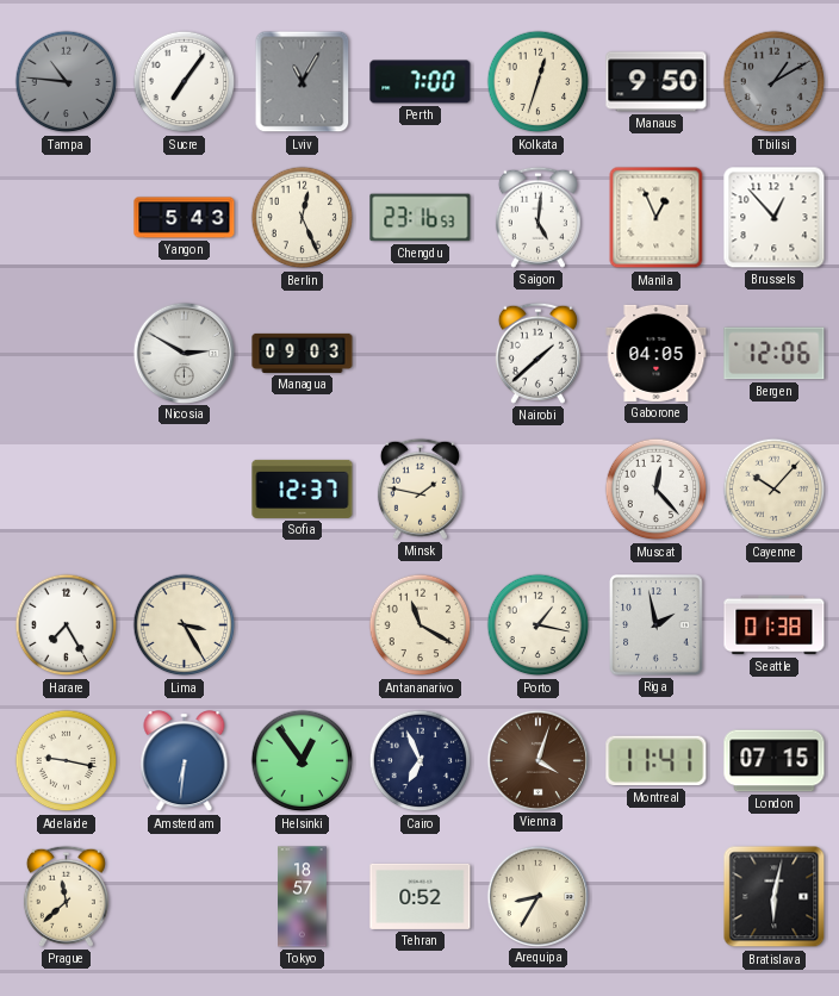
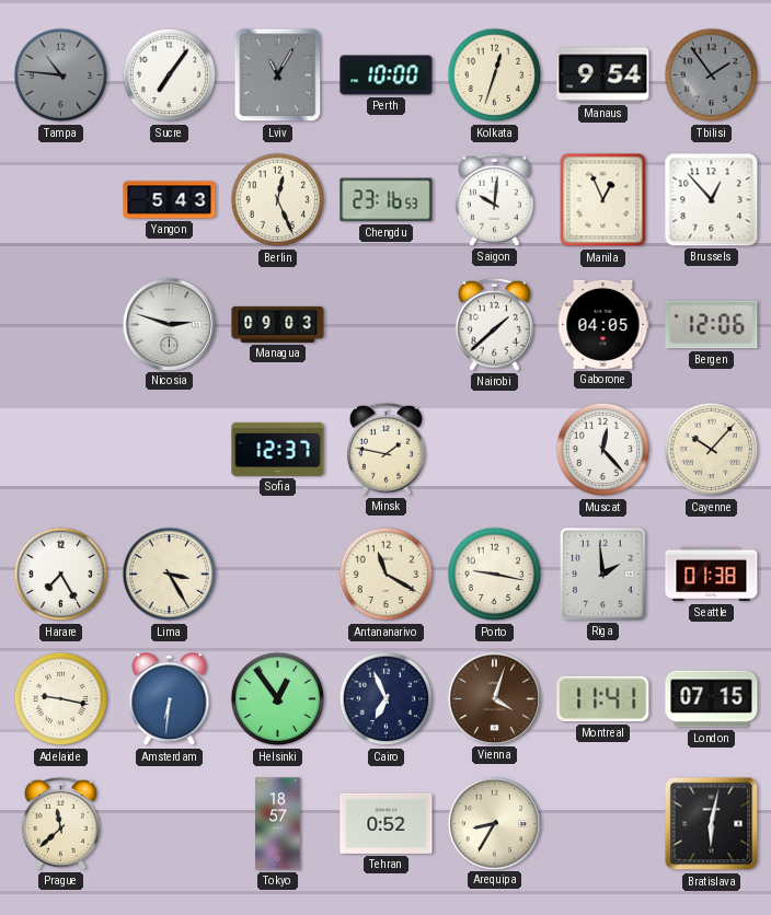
Perth: 7:00 -> 10:00 (387, 76)
Manaus: 9:50 -> 9:54 (603, 76)
Tbilisi: 1:10 -> 1:54 (712, 76)
Saigon: 5:01 -> 10:01 (494, 199)
Nicosia: 2:50 -> 2:48 (169, 324)
Porto: 1:17 -> 9:17 (495, 575)
Riga: 1:58 -> 1:59 (603, 575)
